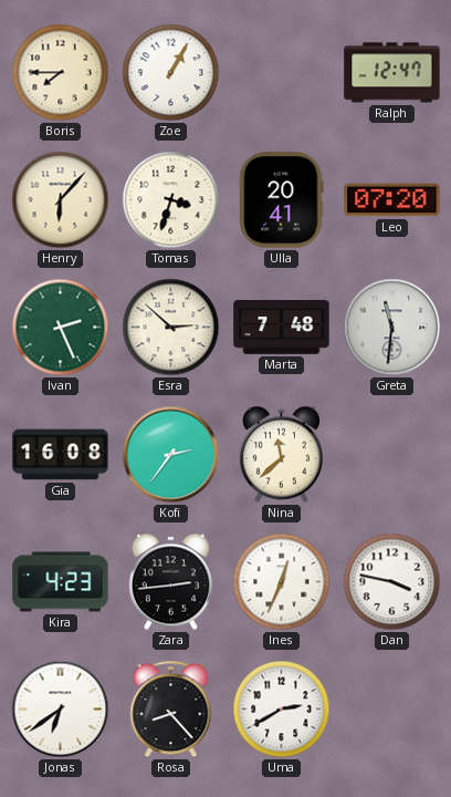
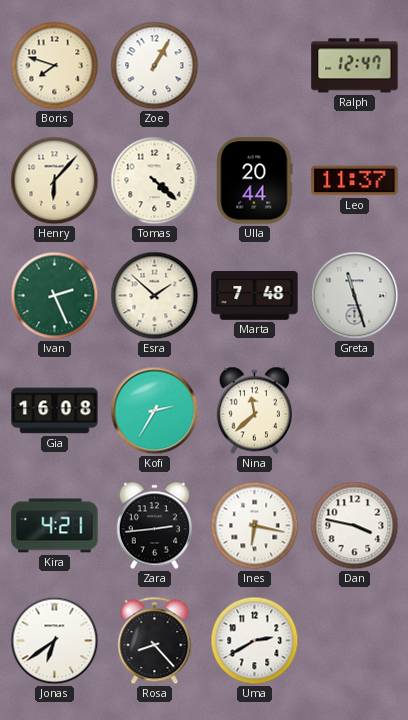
Boris: 7:45 -> 7:48 (55, 66)
Tomas: 3:33 -> 4:22 (155, 181)
Ulla: 20:41 -> 20:44 (255, 181)
Leo: 07:20 -> 11:37 (355, 181)
Esra: 2:52 -> 1:52 (155, 296)
Greta: 11:31 -> 11:27 (355, 296)
Kofi: 2:36 -> 2:35 (155, 411)
Kira: 4:23 -> 4:21 (55, 526)
Ines: 12:34 -> 6:17 (255, 526)
